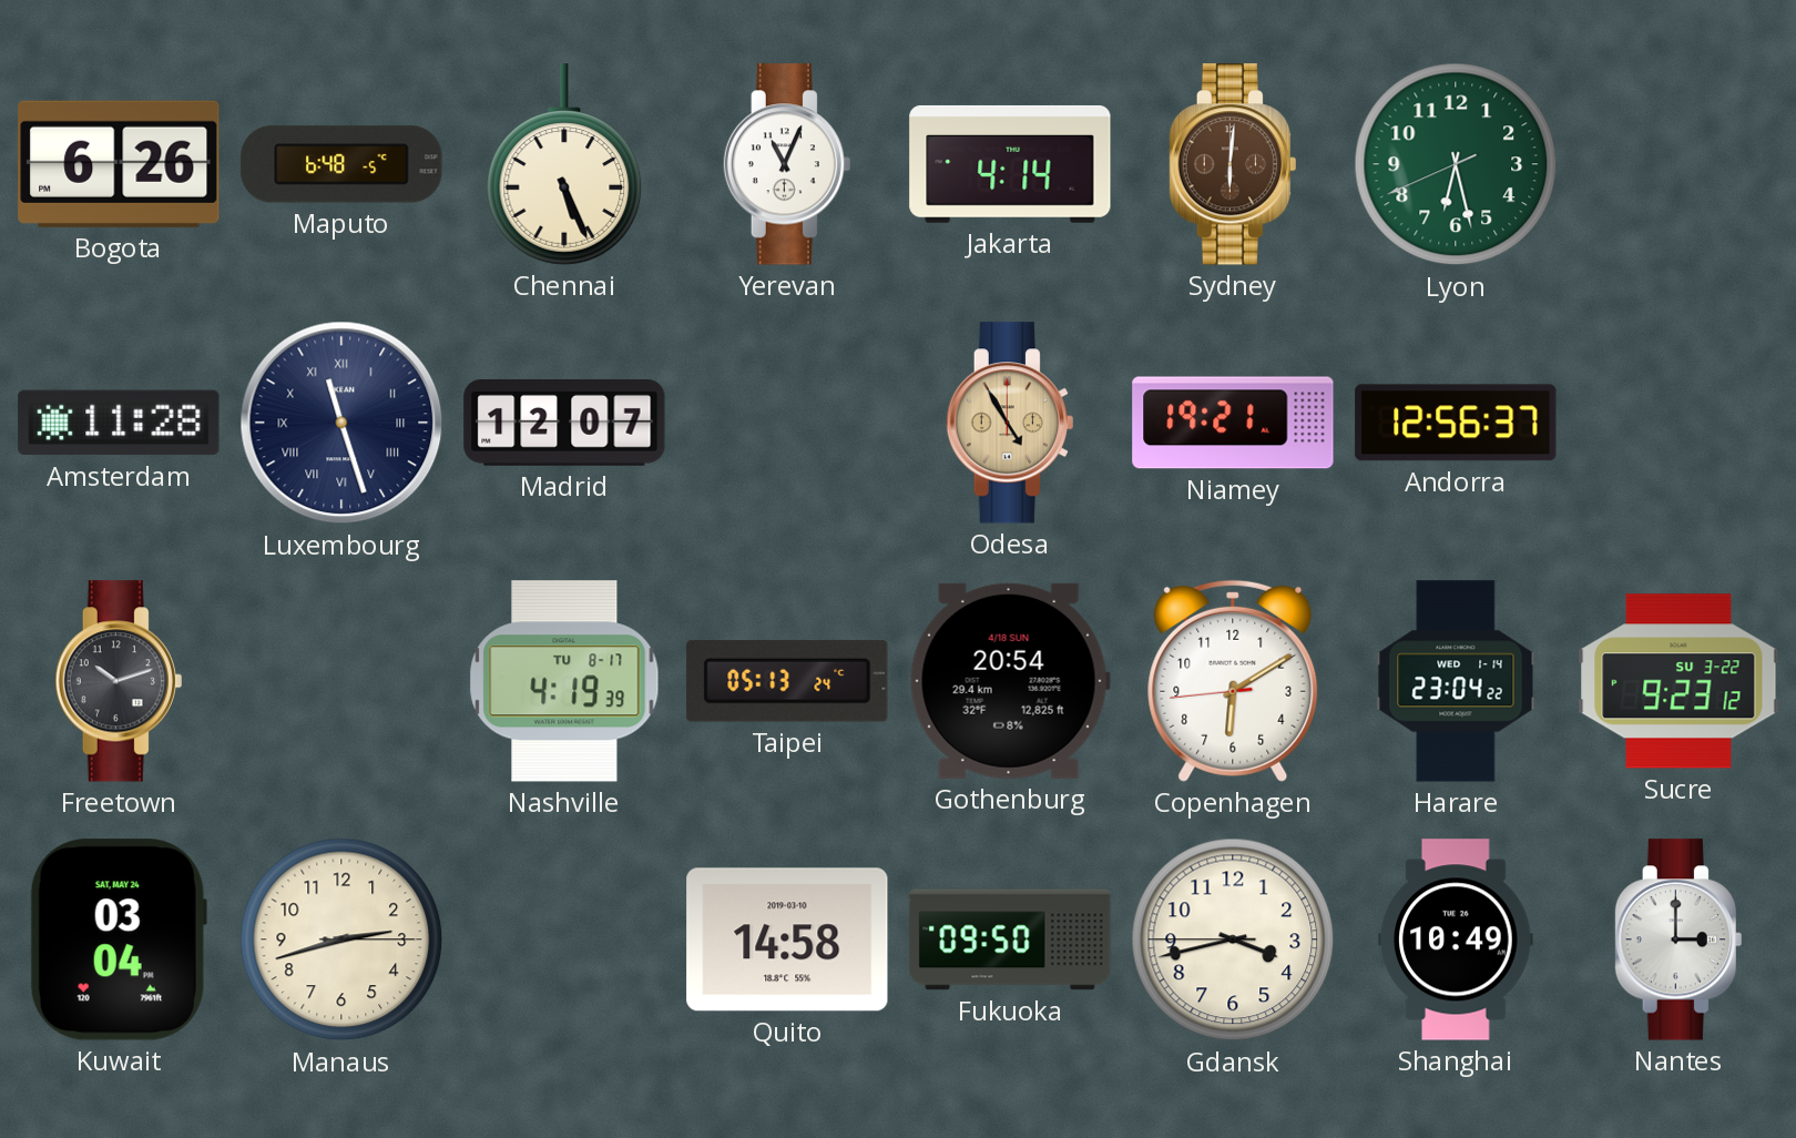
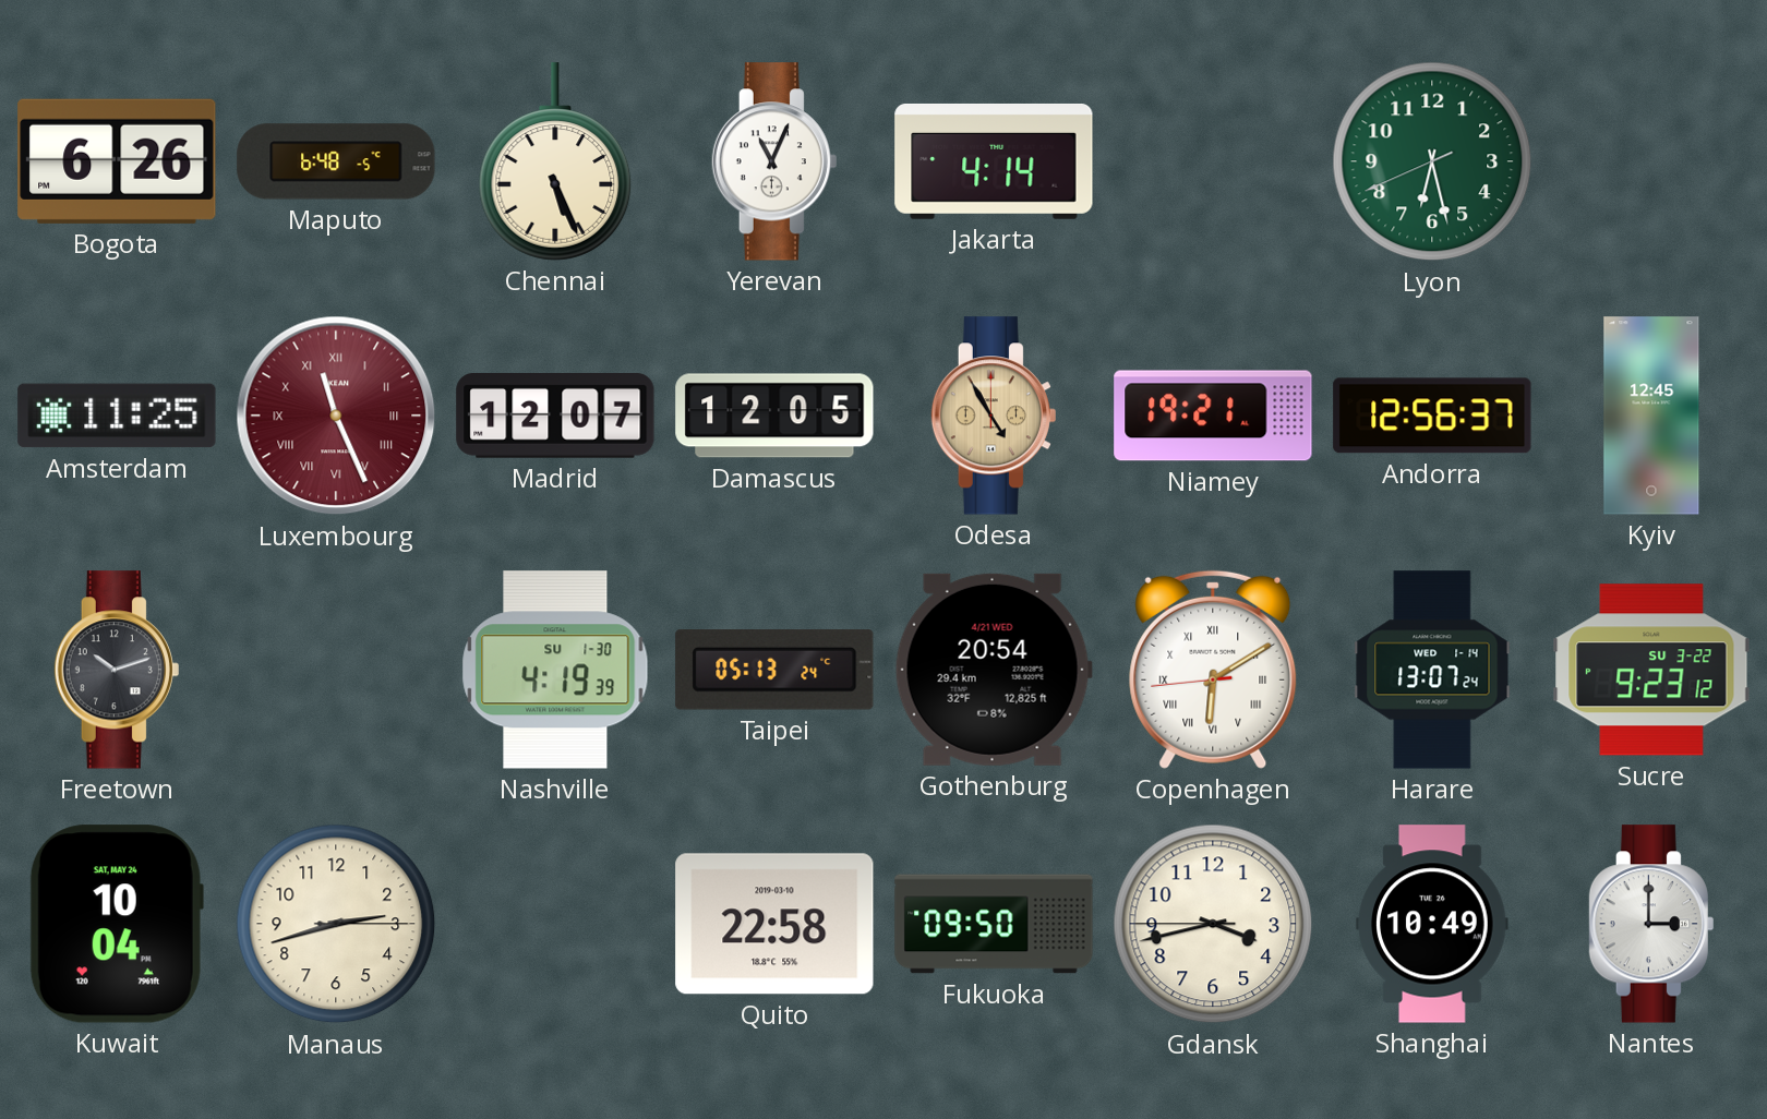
Sydney: 6:01 -> none (1233, 164)
Amsterdam: 11:28 -> 11:25 (117, 416)
Luxembourg: 11:27 -> 11:26 (336, 416)
Luxembourg dial: navy -> burgundy (336, 416)
Damascus: none -> 12:05 (774, 416)
Kyiv: none -> 12:45 (1651, 416)
Nashville date: TU 8-17 -> SU 1-30 (555, 670)
Gothenburg date: 4/18 SUN -> 4/21 WED (994, 670)
Copenhagen numerals: Arabic -> Roman (1213, 670)
Harare: 23:04 -> 13:07 (1432, 670)
Kuwait: 03:04 -> 10:04 (117, 924)
Quito: 14:58 -> 22:58 (774, 924)
